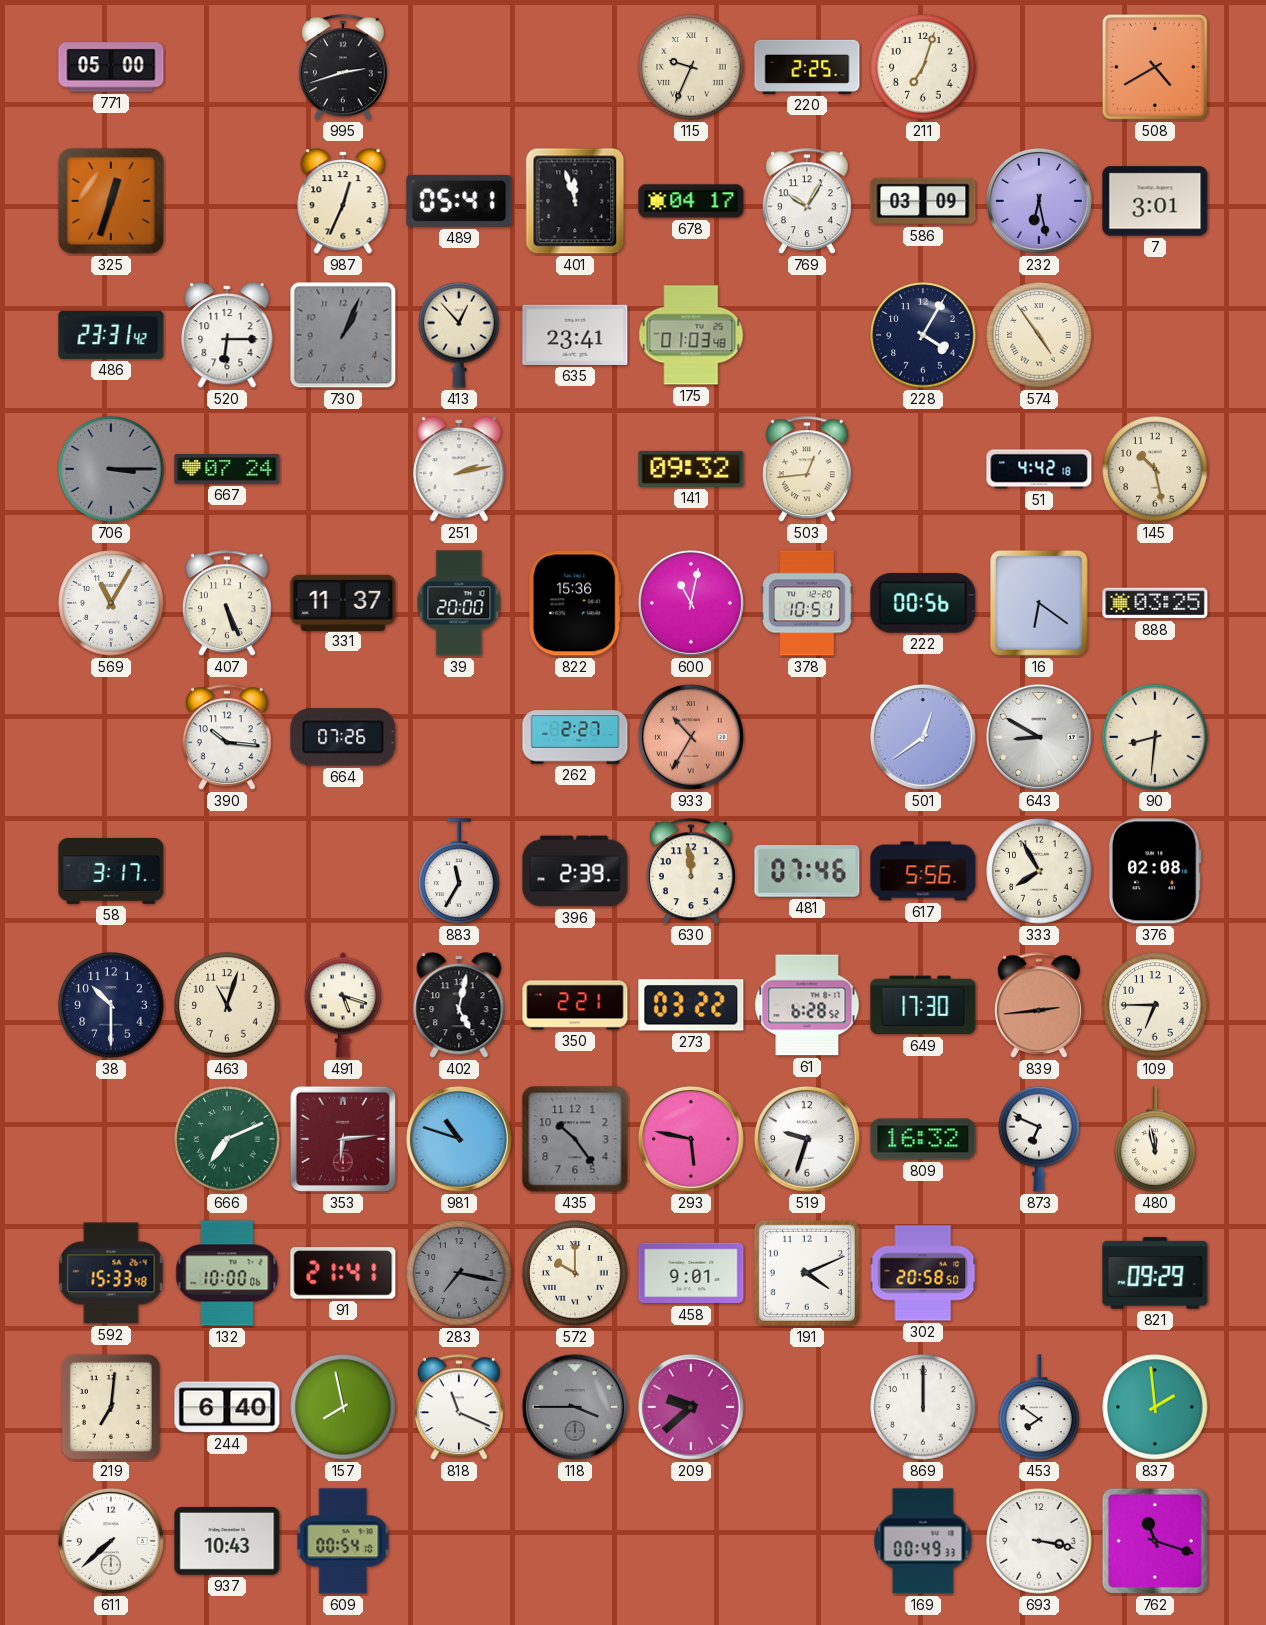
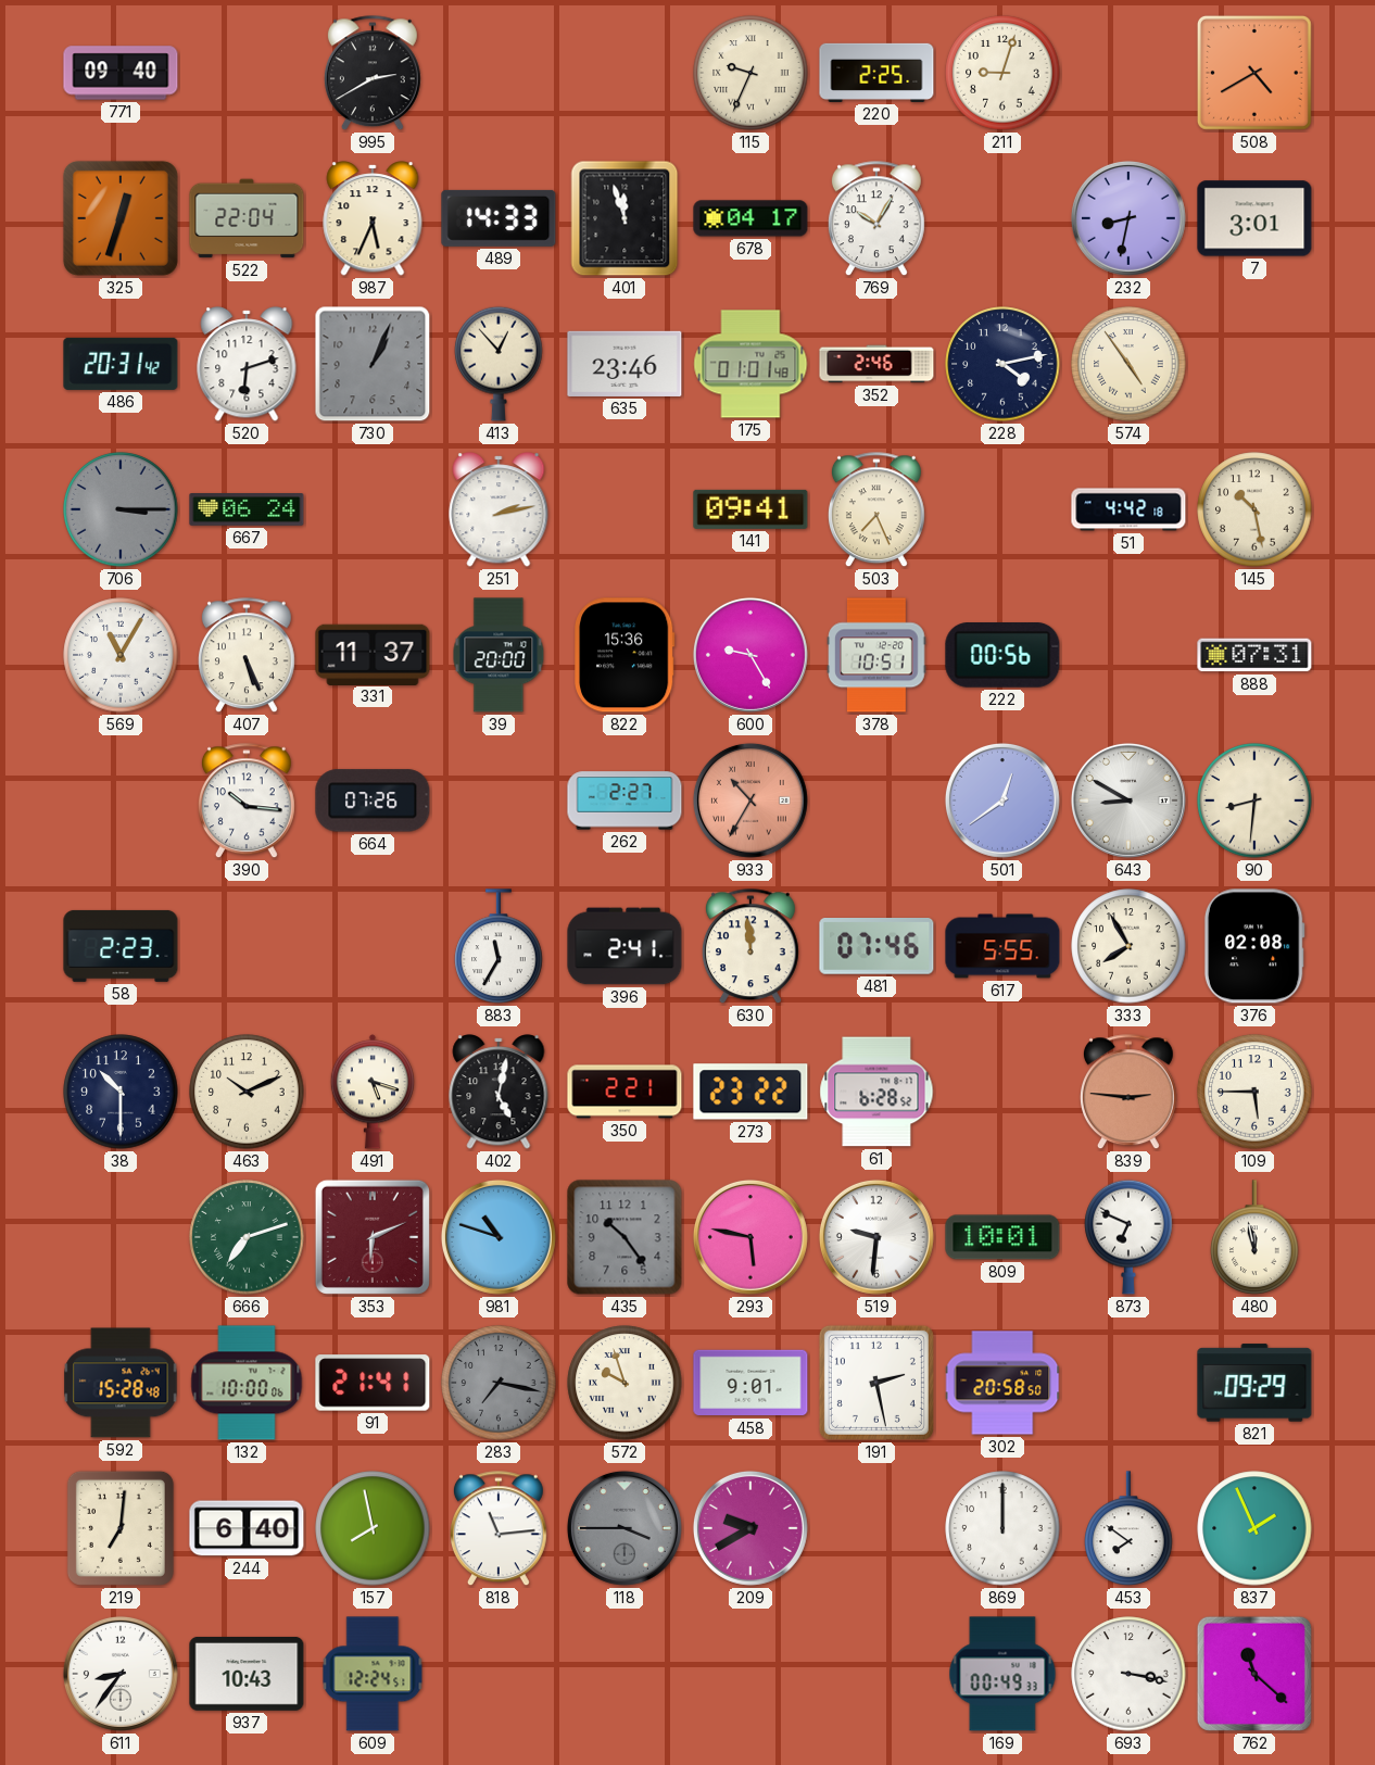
771: 05:00 -> 09:40 (121, 73)
995: 2:42 -> 2:40 (373, 74)
211: 7:03 -> 9:03 (1002, 73)
522: none -> 22:04 (247, 218)
987: 12:34 -> 5:34 (373, 218)
489: 05:41 -> 14:33 (499, 218)
586: 03:09 -> none (923, 201)
232: 6:28 -> 8:32 (1128, 218)
486: 23:31 -> 20:31 (121, 364)
520: 6:15 -> 6:12 (247, 364)
635: 23:41 -> 23:46 (625, 364)
175: 01:03 -> 01:01 (750, 364)
352: none -> 2:46 (876, 364)
228: 4:05 -> 4:13 (1002, 364)
667: 07:24 -> 06:24 (247, 509)
141: 09:32 -> 09:41 (750, 509)
503: 12:44 -> 7:26 (876, 510)
600: 11:02 -> 9:25 (750, 655)
16: 6:21 -> none (1039, 603)
888: 03:25 -> 07:31 (1254, 655)
58: 3:17 -> 2:23 (121, 946)
396: 2:39 -> 2:41 (625, 946)
617: 5:56 -> 5:55 (1002, 946)
463: 11:03 -> 10:11 (247, 1092)
273: 03:22 -> 23:22 (750, 1092)
649: 17:30 -> none (923, 1005)
839: 2:44 -> 2:46 (1128, 1093)
109: 6:45 -> 5:45 (1254, 1092)
666: 7:11 -> 7:12 (247, 1237)
353: 6:14 -> 6:11 (373, 1237)
519: 9:33 -> 9:31 (876, 1237)
809: 16:32 -> 10:01 (1002, 1237)
592: 15:33 -> 15:28 (121, 1383)
572: 10:00 -> 9:57 (625, 1383)
191: 4:11 -> 2:28 (876, 1383)
818: 11:19 -> 11:14 (499, 1529)
209: 9:38 -> 9:40 (750, 1528)
837: 1:59 -> 1:56 (1254, 1528)
611: 7:38 -> 8:36 (121, 1674)
609: 00:54 -> 12:24 (373, 1674)
762: 11:18 -> 11:22 (1254, 1674)
